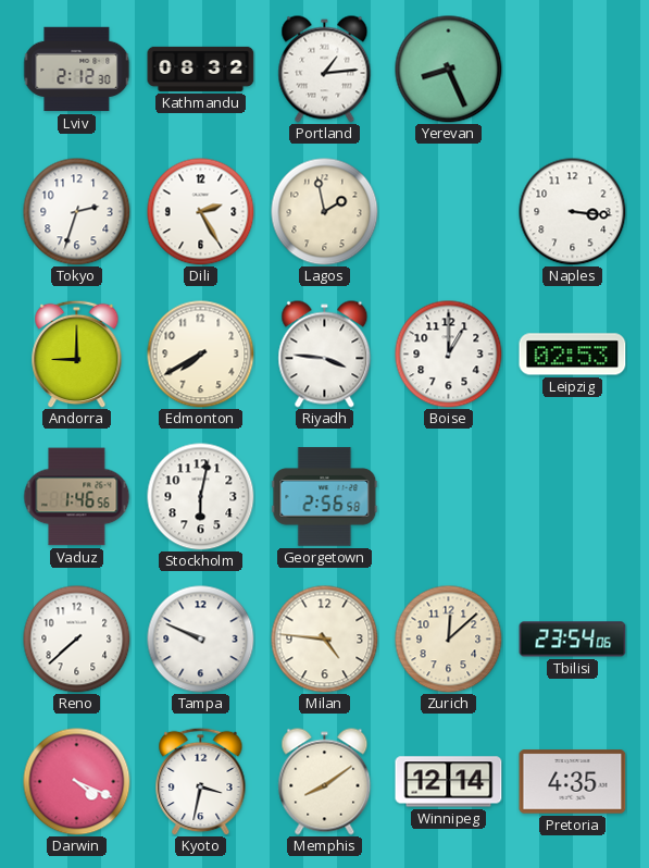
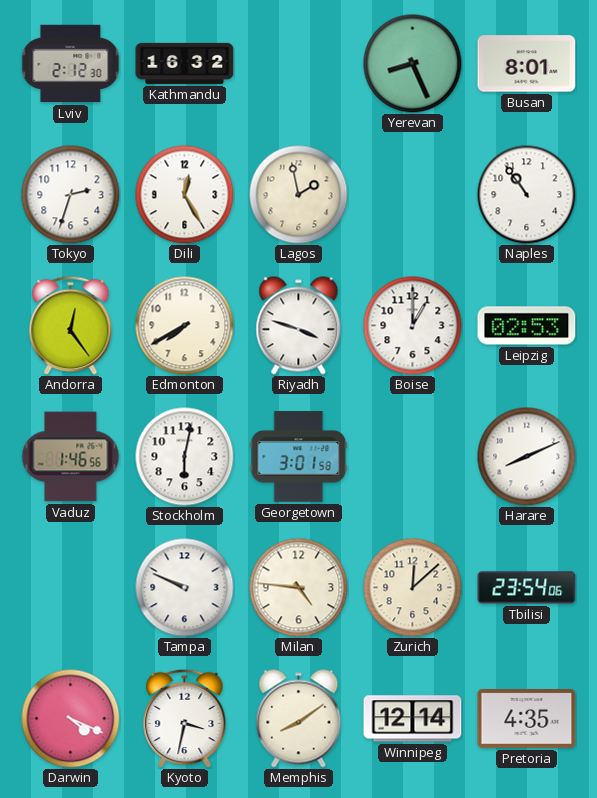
Kathmandu: 08:32 -> 16:32 (185, 63)
Portland: 1:14 -> none (325, 70)
Busan: none -> 8:01 (527, 64)
Dili: 2:25 -> 12:25 (185, 195)
Naples: 3:16 -> 10:54 (527, 195)
Andorra: 9:00 -> 12:24 (71, 325)
Riyadh: 3:46 -> 3:48 (299, 326)
Georgetown: 2:56 -> 3:01 (299, 457)
Harare: none -> 8:11 (527, 457)
Reno: 7:38 -> none (77, 640)
